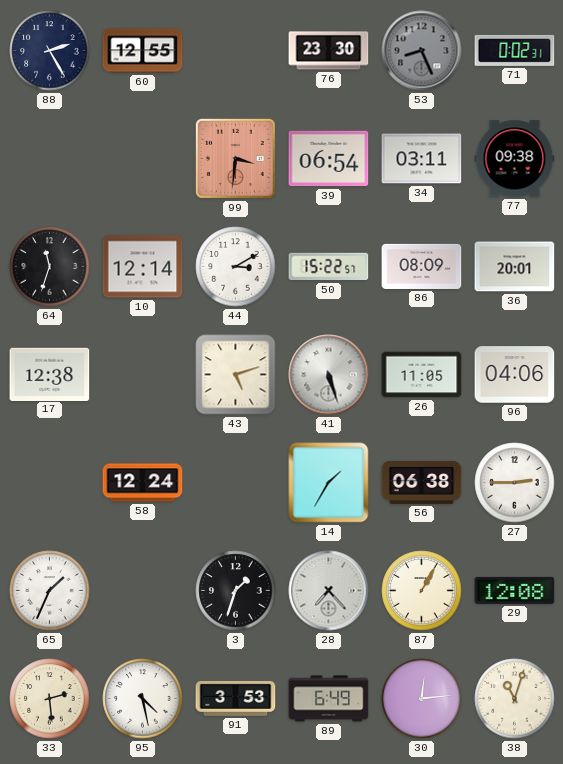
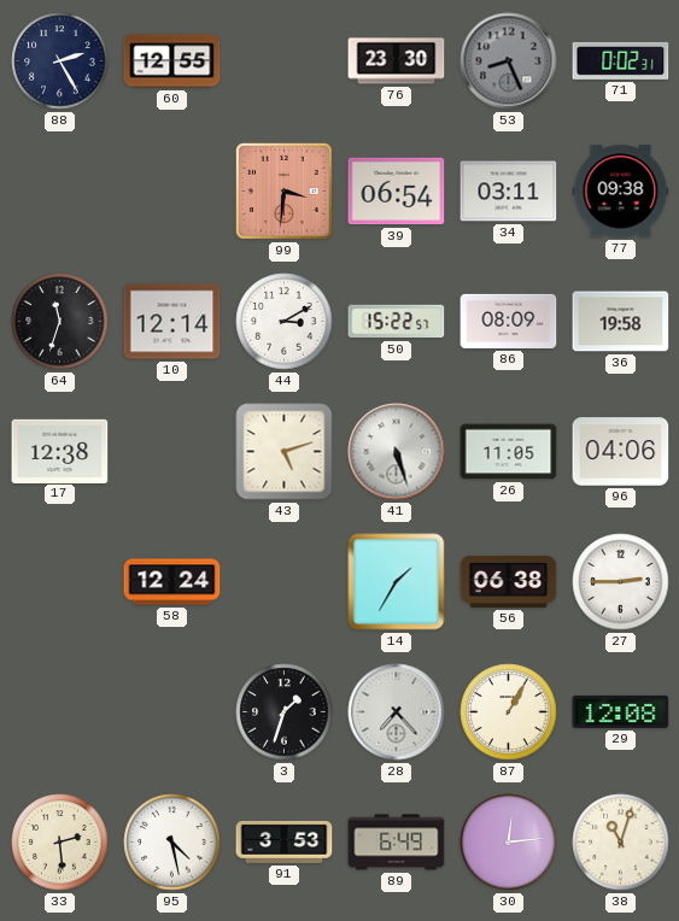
36: 20:01 -> 19:58 (621, 322)
65: 1:34 -> none (50, 591)
